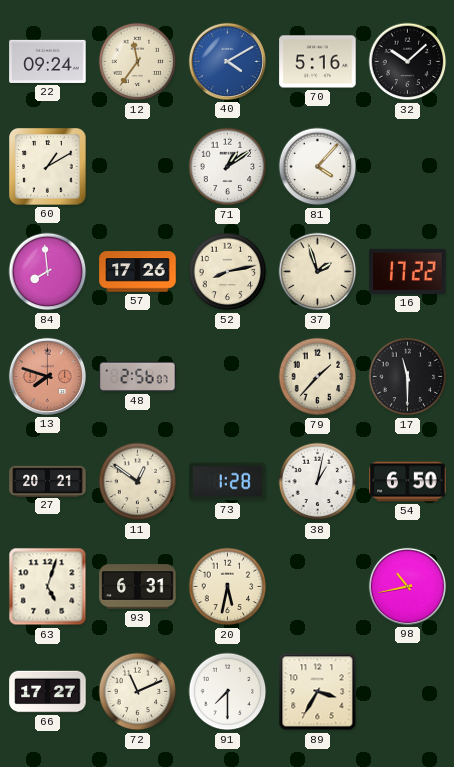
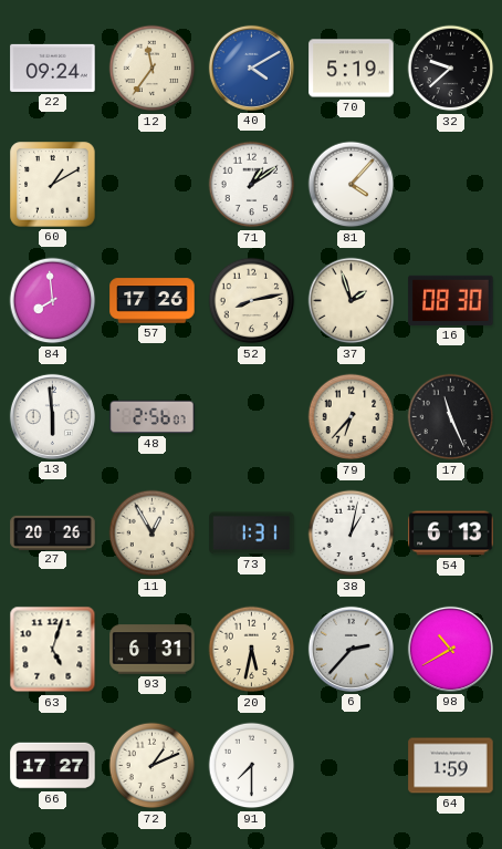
70: 5:16 -> 5:19 (352, 69)
32: 10:08 -> 9:38 (451, 69)
16: 17:22 -> 08:30 (451, 300)
13: 7:48 -> 5:59 (52, 416)
13 dial: salmon -> white (52, 416)
79: 1:37 -> 6:37 (352, 417)
17: 11:30 -> 11:26 (451, 417)
27: 20:21 -> 20:26 (53, 532)
11: 12:51 -> 12:55 (153, 534)
73: 1:28 -> 1:31 (252, 534)
54: 6:50 -> 6:13 (451, 534)
6: none -> 2:37 (351, 649)
98: 10:43 -> 10:40 (450, 649)
72: 11:11 -> 1:11 (153, 766)
89: 3:35 -> none (318, 692)
64: none -> 1:59 (451, 766)
